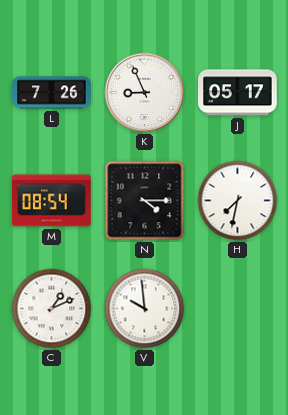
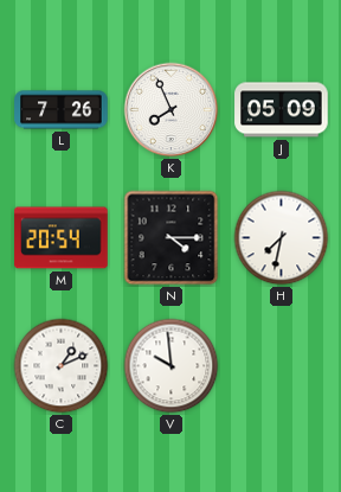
K: 8:56 -> 7:56 (172, 110)
J: 05:17 -> 05:09 (282, 110)
M: 08:54 -> 20:54 (62, 238)
